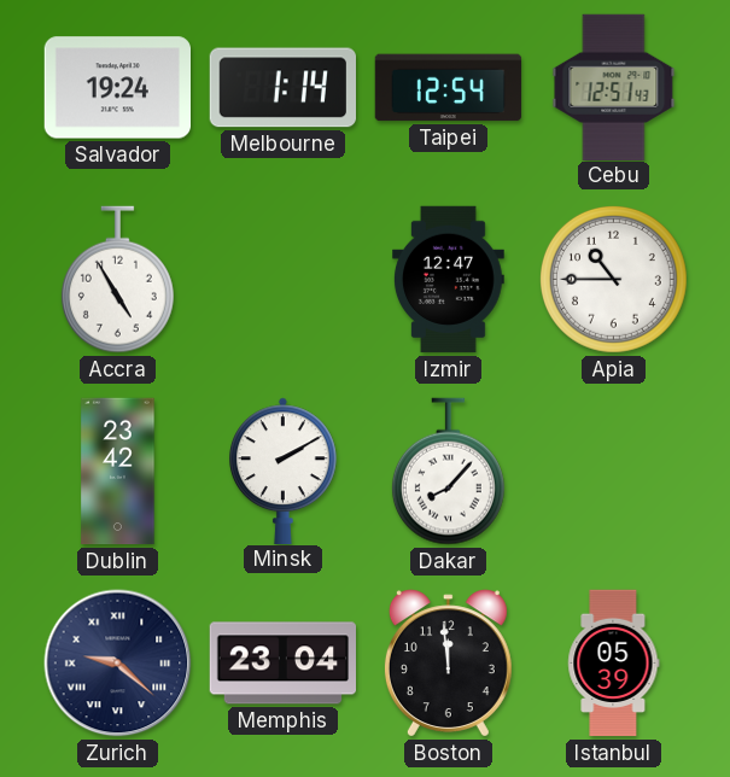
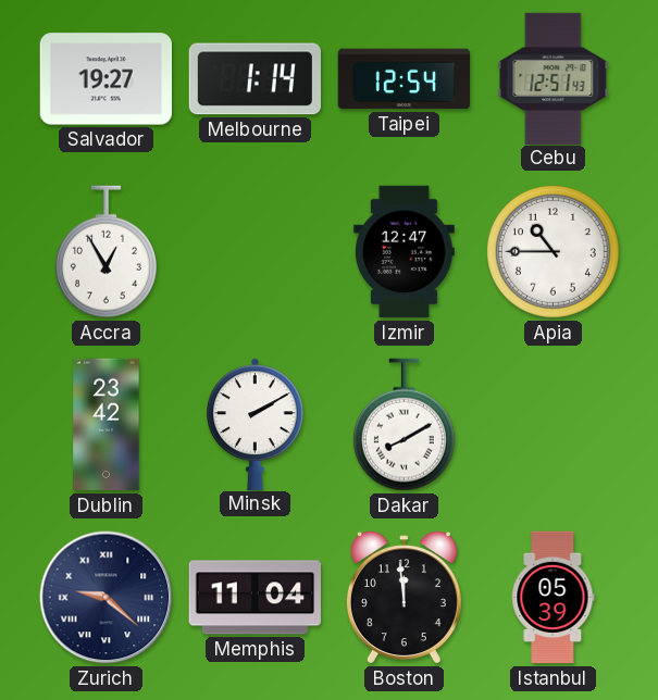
Salvador: 19:24 -> 19:27 (105, 79)
Accra: 4:55 -> 12:55 (105, 252)
Dakar: 8:07 -> 8:10 (404, 425)
Memphis: 23:04 -> 11:04 (254, 598)
